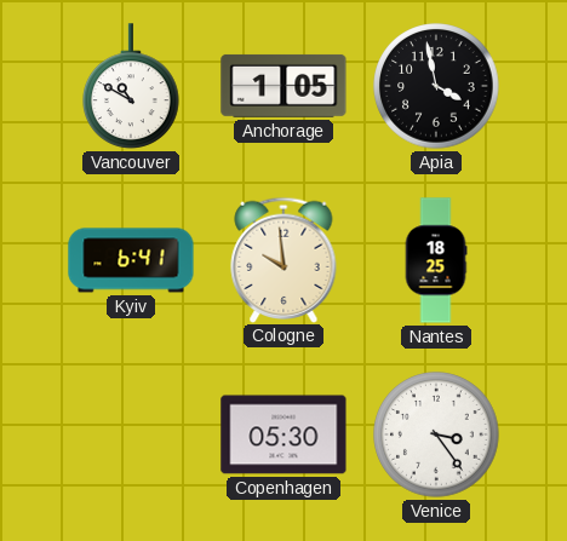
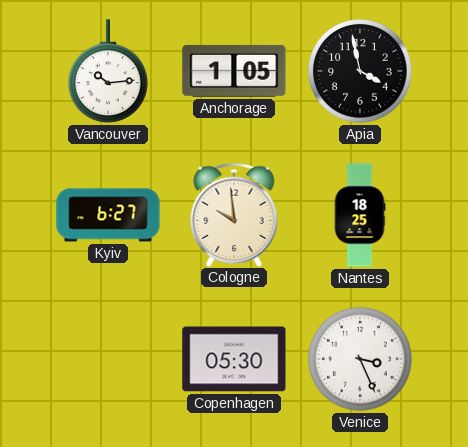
Vancouver: 10:50 -> 10:14 (109, 71)
Kyiv: 6:41 -> 6:27 (108, 215)
Venice: 3:24 -> 3:26 (360, 359)
